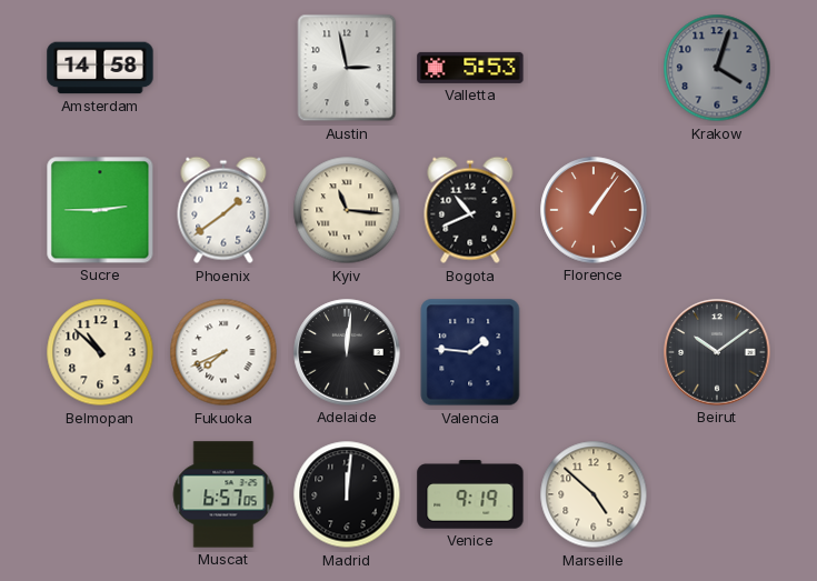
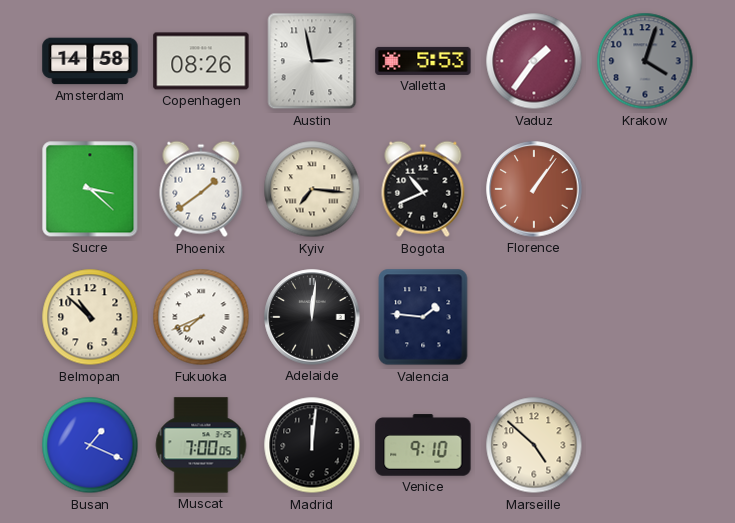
Copenhagen: none -> 08:26 (201, 61)
Vaduz: none -> 1:36 (534, 61)
Sucre: 2:45 -> 3:22 (90, 189)
Kyiv: 11:16 -> 7:16 (312, 189)
Beirut: 10:09 -> none (717, 352)
Busan: none -> 1:19 (90, 445)
Muscat: 6:57 -> 7:00 (201, 445)
Venice: 9:19 -> 9:10 (423, 445)
